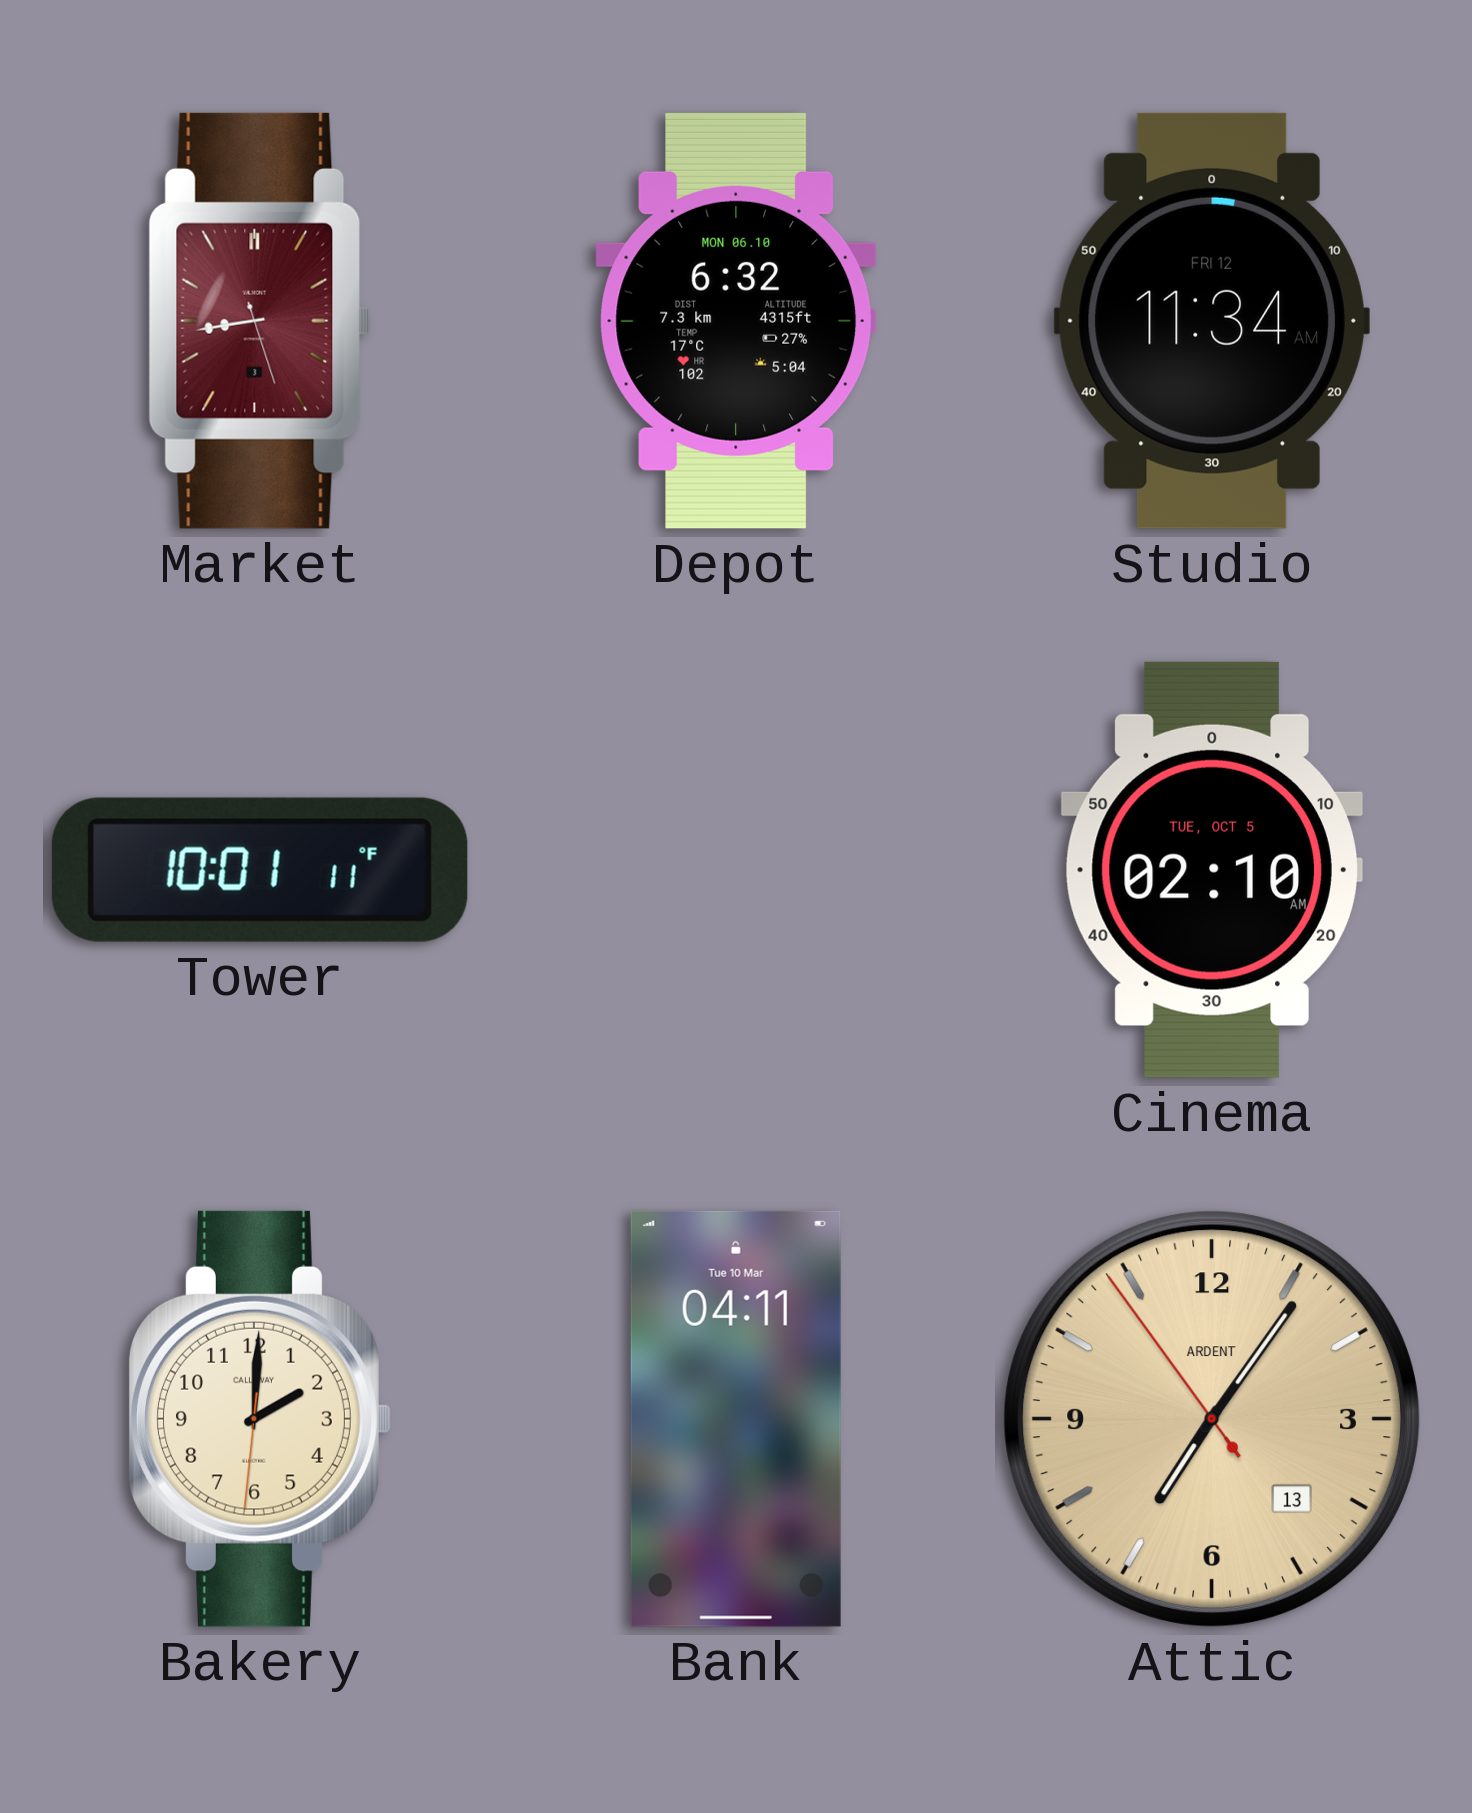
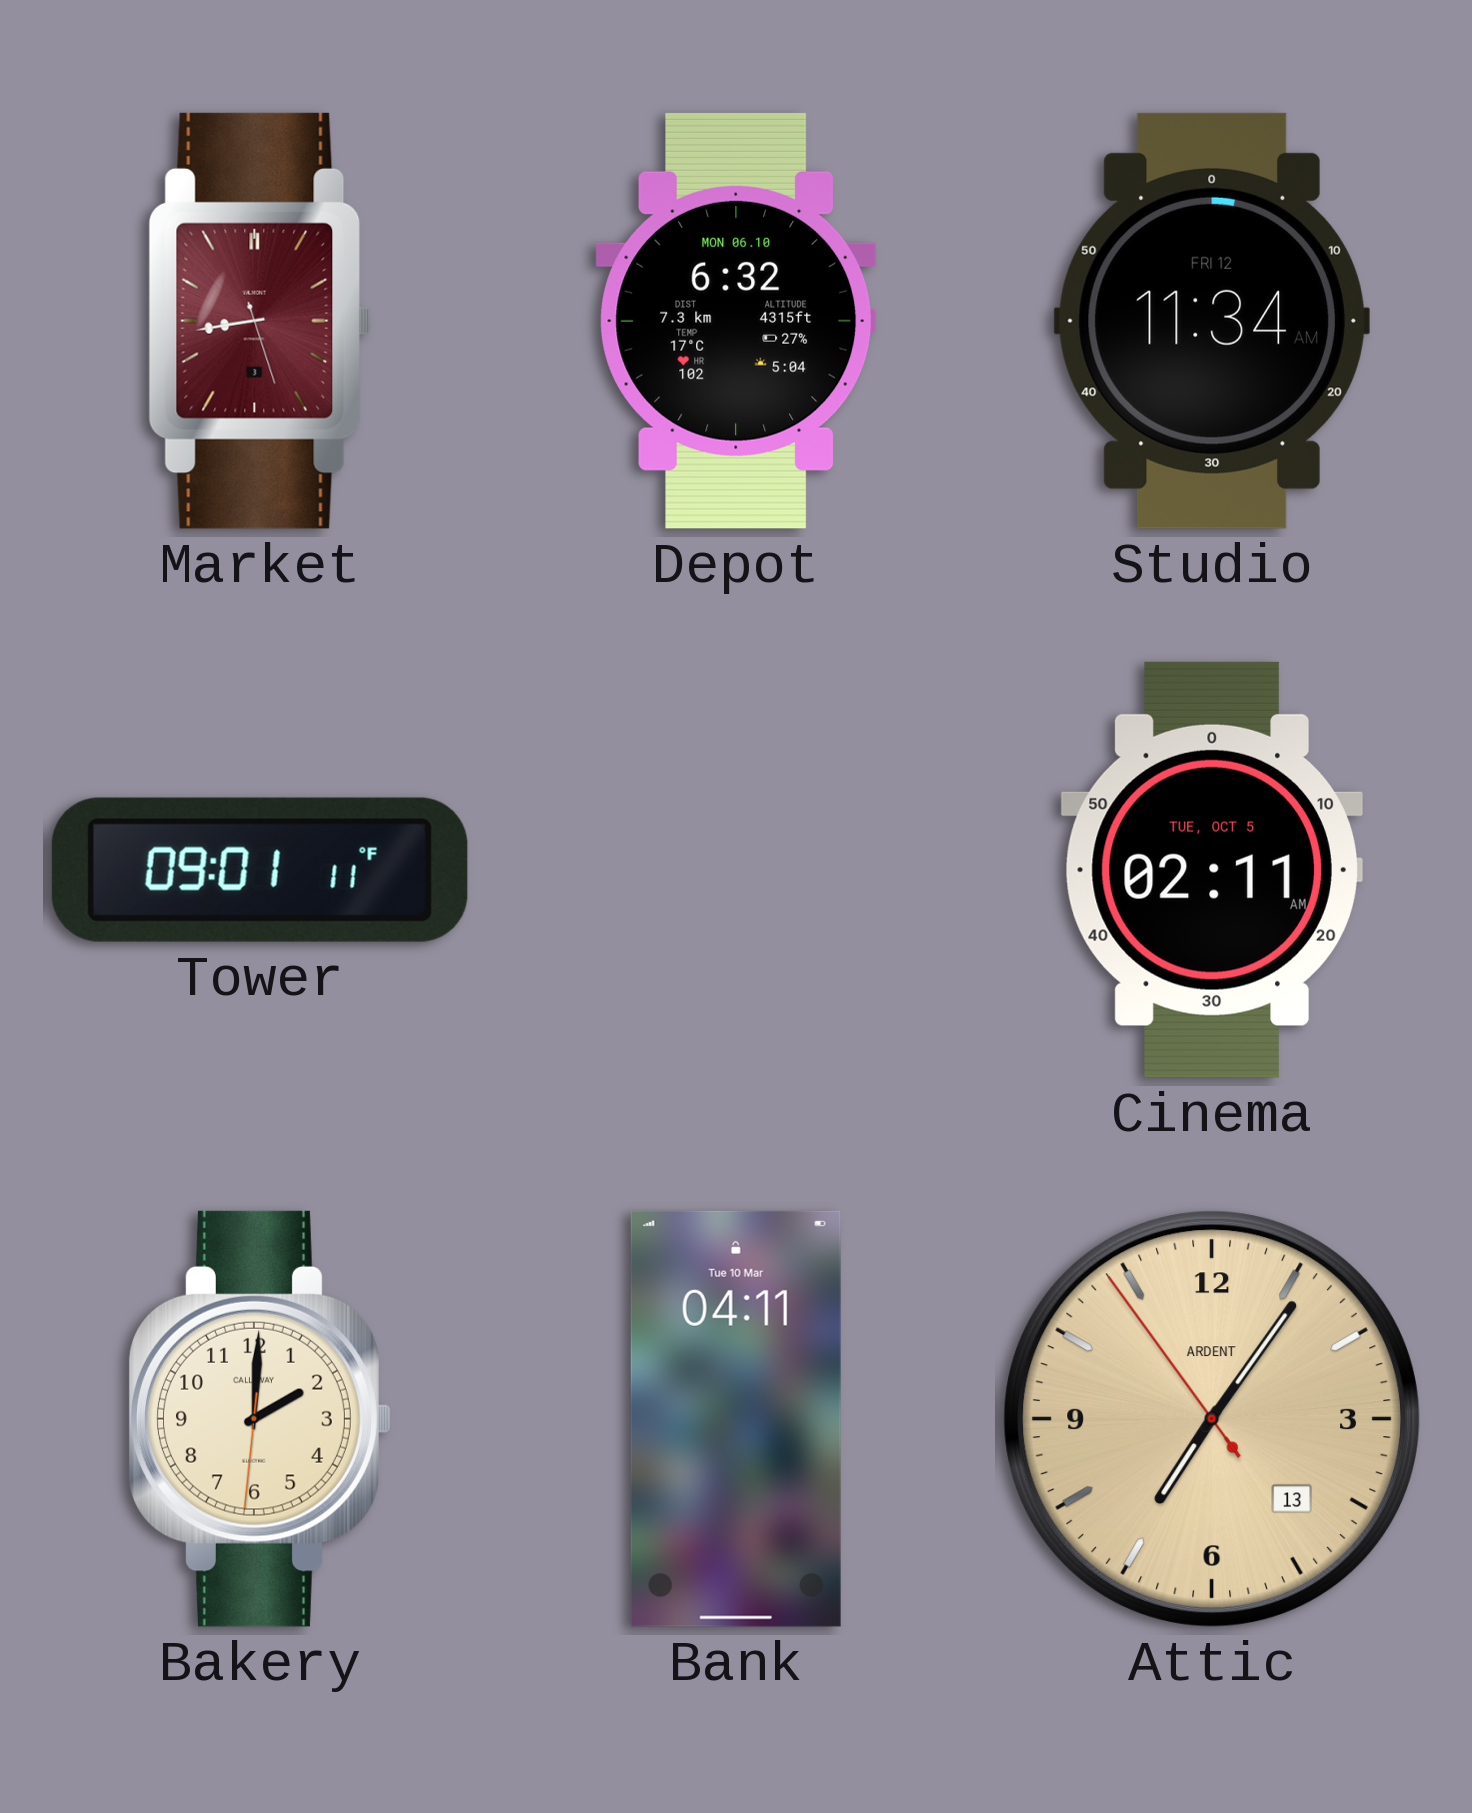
Tower: 10:01 -> 09:01 (260, 870)
Cinema: 02:10 -> 02:11 (1212, 870)
